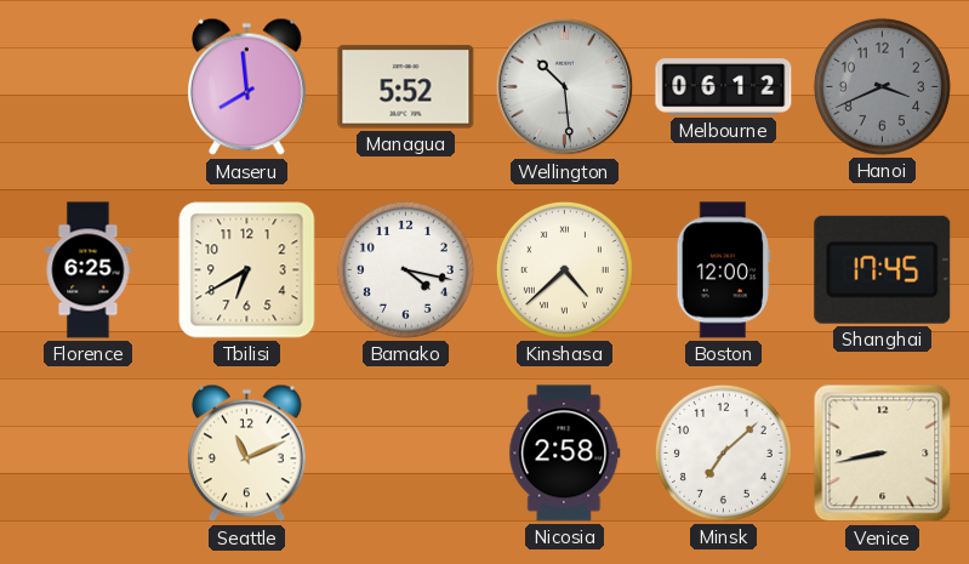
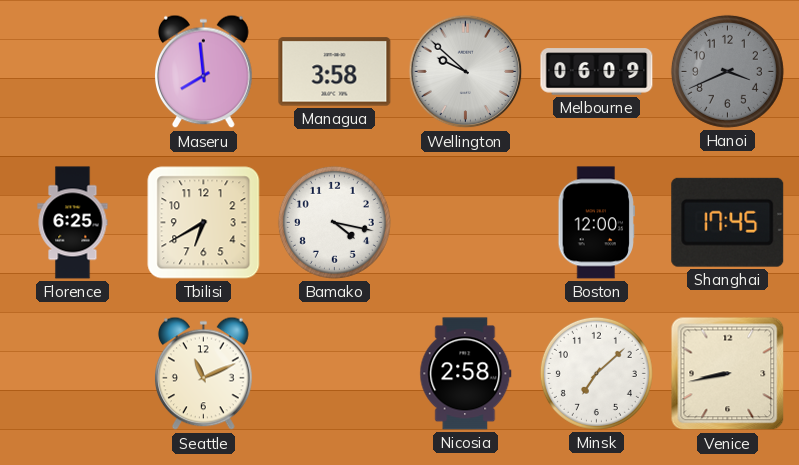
Managua: 5:52 -> 3:58 (335, 72)
Wellington: 10:29 -> 9:52 (466, 72)
Melbourne: 06:12 -> 06:09 (597, 72)
Kinshasa: 4:38 -> none (564, 269)
